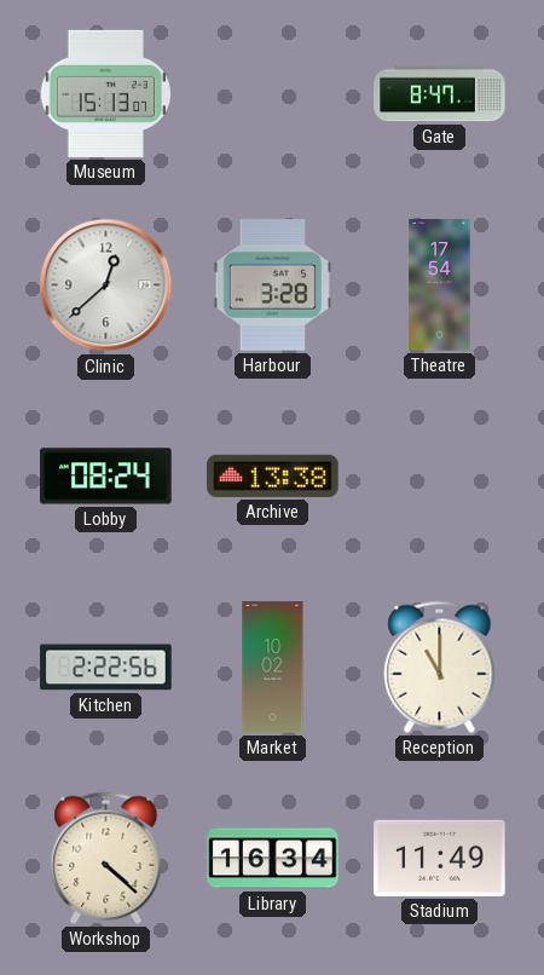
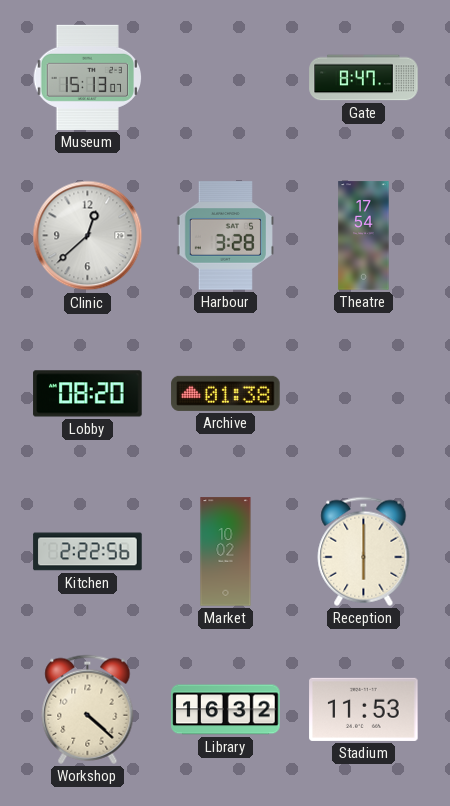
Lobby: 08:24 -> 08:20 (88, 394)
Archive: 13:38 -> 01:38 (226, 393)
Reception: 11:00 -> 6:00 (364, 551)
Library: 16:34 -> 16:32 (226, 710)
Stadium: 11:49 -> 11:53 (364, 709)
